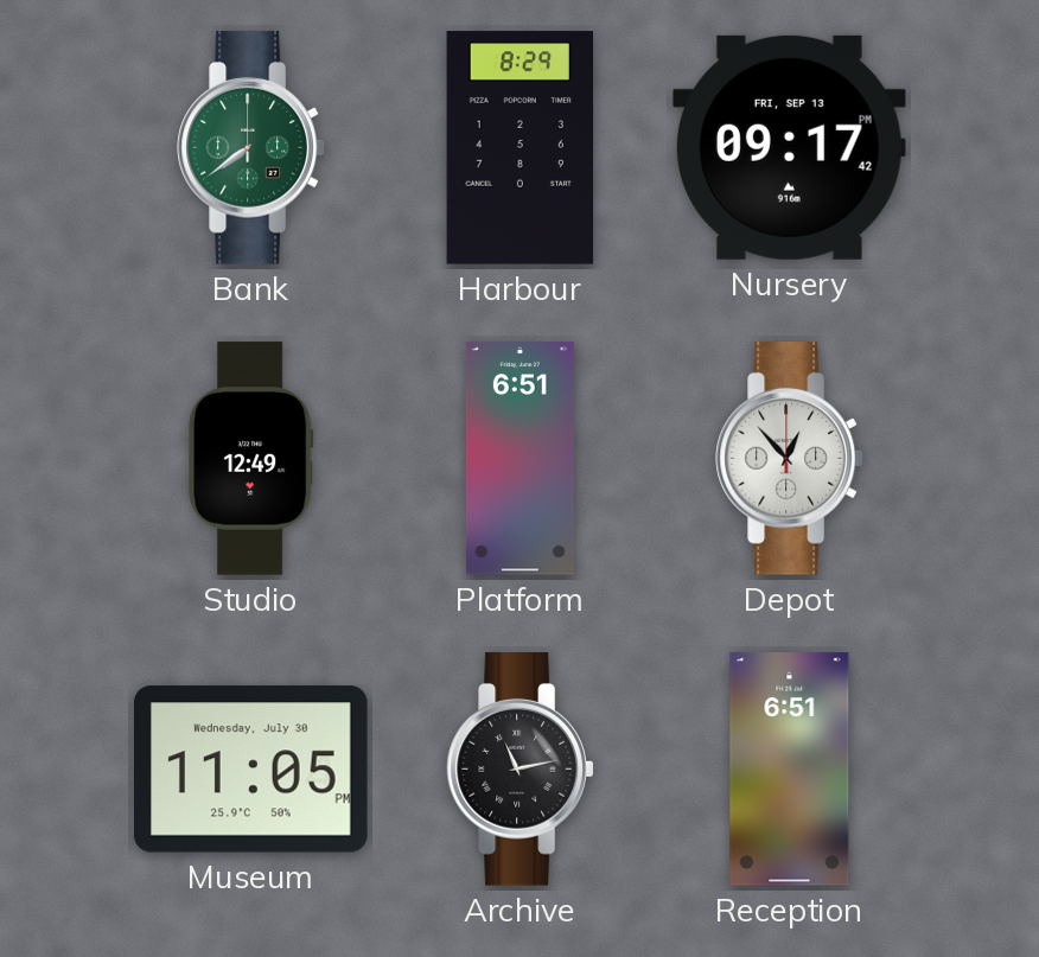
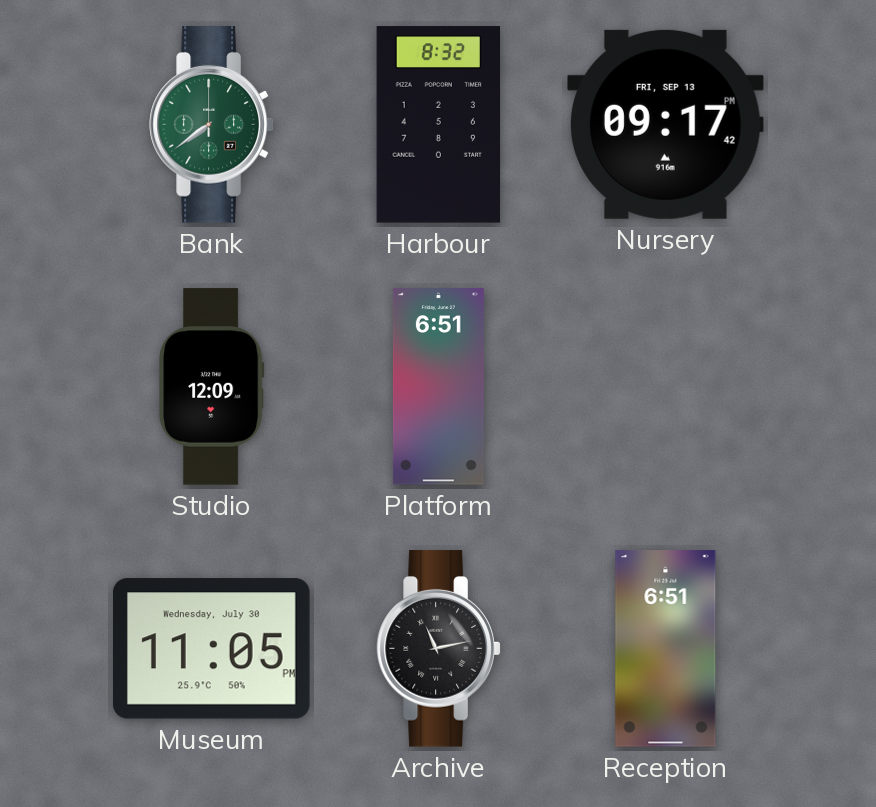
Harbour: 8:29 -> 8:32 (439, 125)
Studio: 12:49 -> 12:09 (212, 387)
Depot: 12:53 -> none (790, 459)
